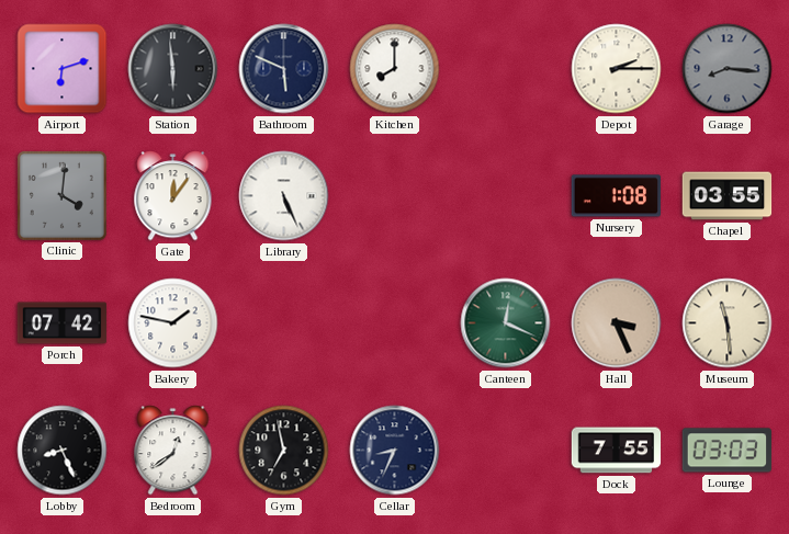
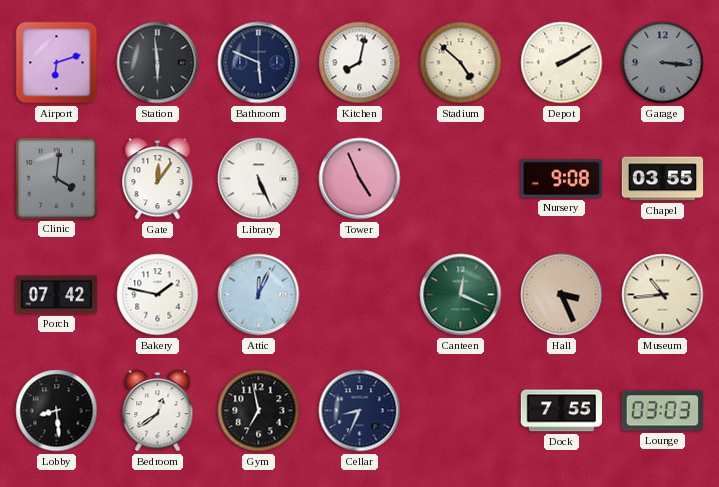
Kitchen: 8:00 -> 8:02 (360, 63)
Stadium: none -> 4:52 (461, 63)
Depot: 2:15 -> 2:10 (562, 63)
Garage: 8:16 -> 3:16 (663, 63)
Tower: none -> 4:56 (360, 179)
Nursery: 1:08 -> 9:08 (562, 179)
Attic: none -> 12:04 (259, 295)
Museum: 11:29 -> 10:44 (663, 295)
Lobby: 8:26 -> 8:29 (57, 411)
